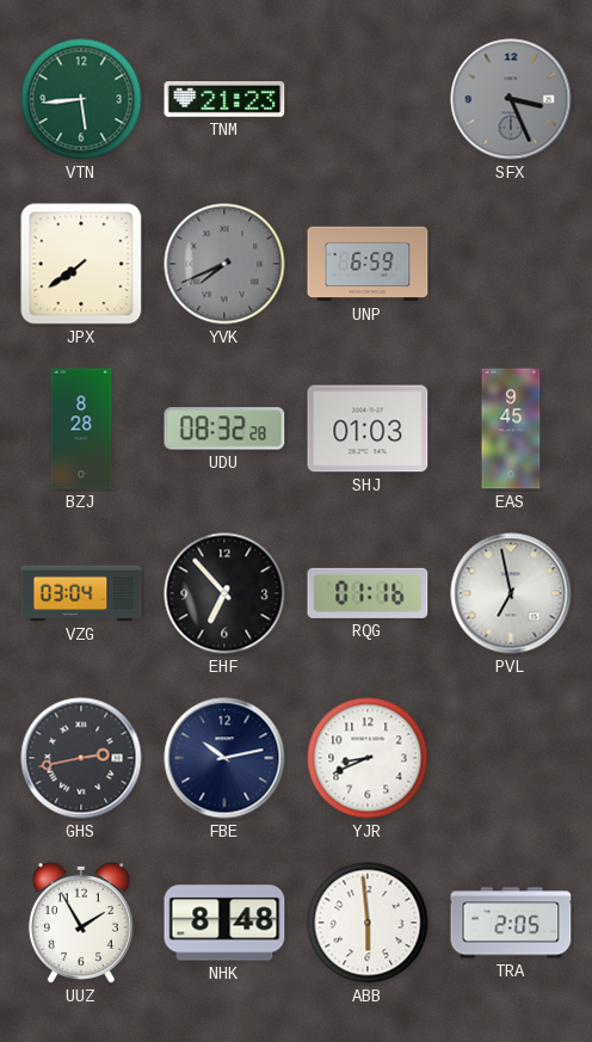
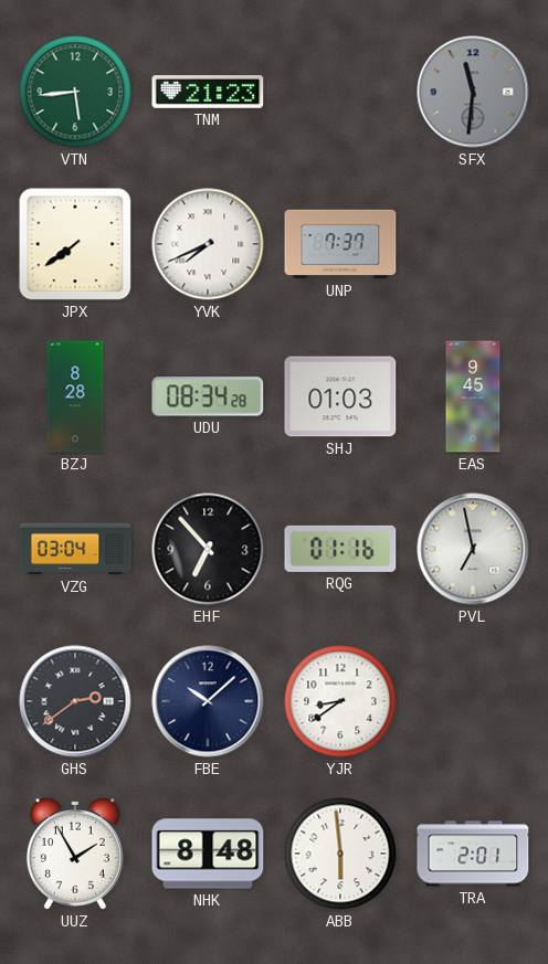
SFX: 3:26 -> 11:31 (473, 92)
YVK dial: grey -> white (208, 244)
UNP: 6:59 -> 7:37 (340, 244)
UDU: 08:32 -> 08:34 (208, 396)
GHS: 2:43 -> 2:39 (75, 701)
FBE: 10:13 -> 10:08 (208, 701)
YJR: 8:41 -> 8:39 (340, 701)
TRA: 2:05 -> 2:01 (473, 854)
